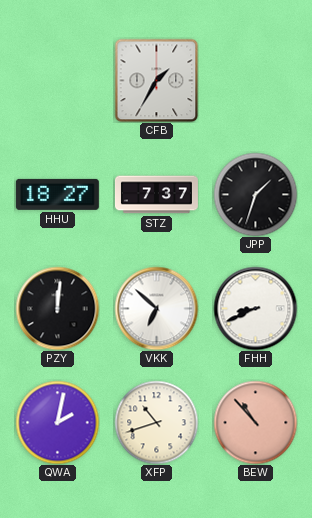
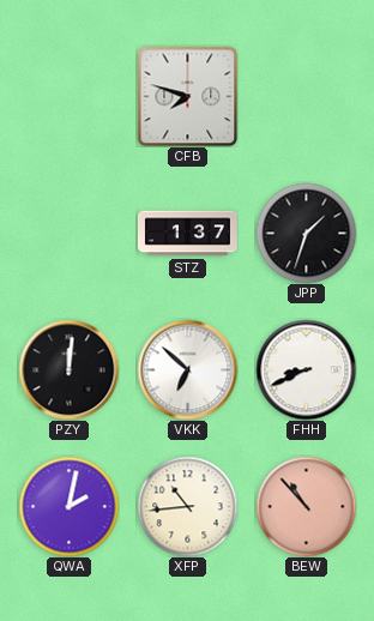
CFB: 1:35 -> 7:48 (187, 96)
HHU: 18:27 -> none (57, 194)
STZ: 7:37 -> 1:37 (187, 234)
XFP: 10:42 -> 10:44 (187, 506)
